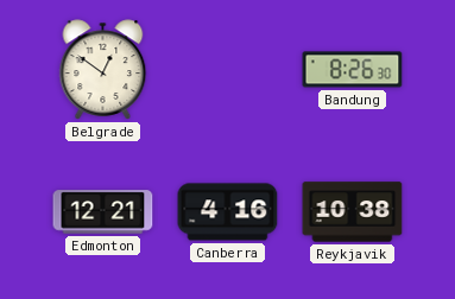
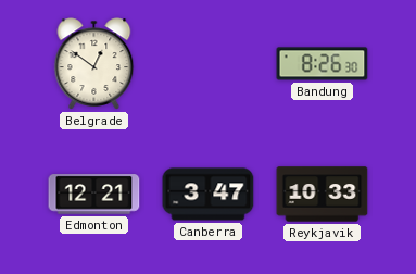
Canberra: 4:16 -> 3:47 (209, 195)
Reykjavik: 10:38 -> 10:33 (323, 195)
